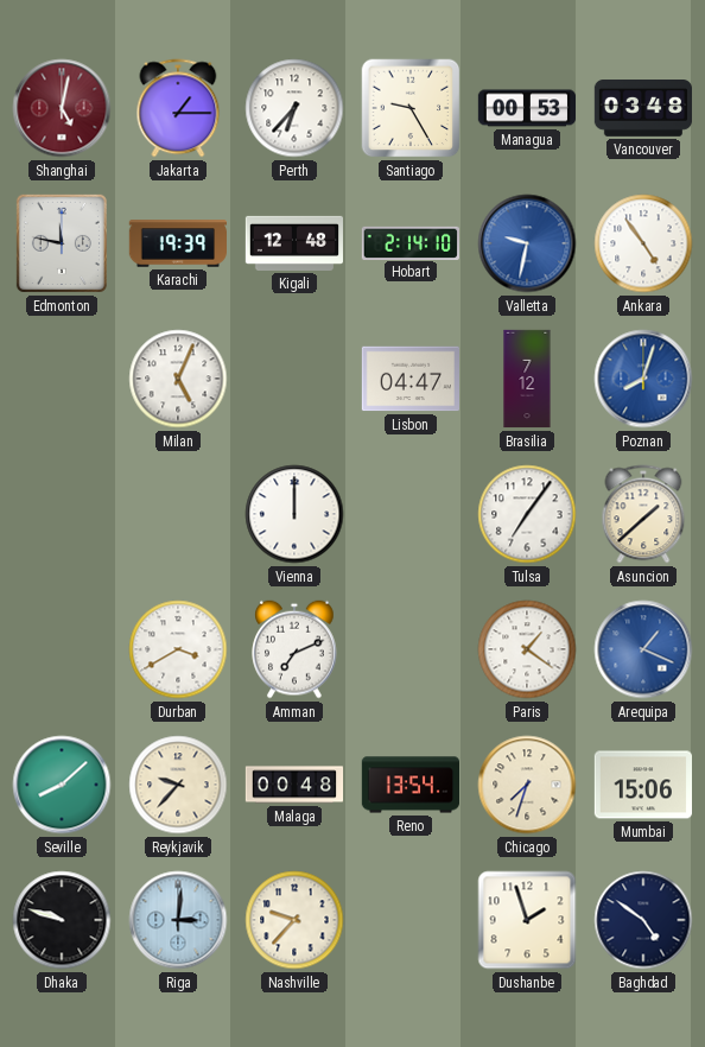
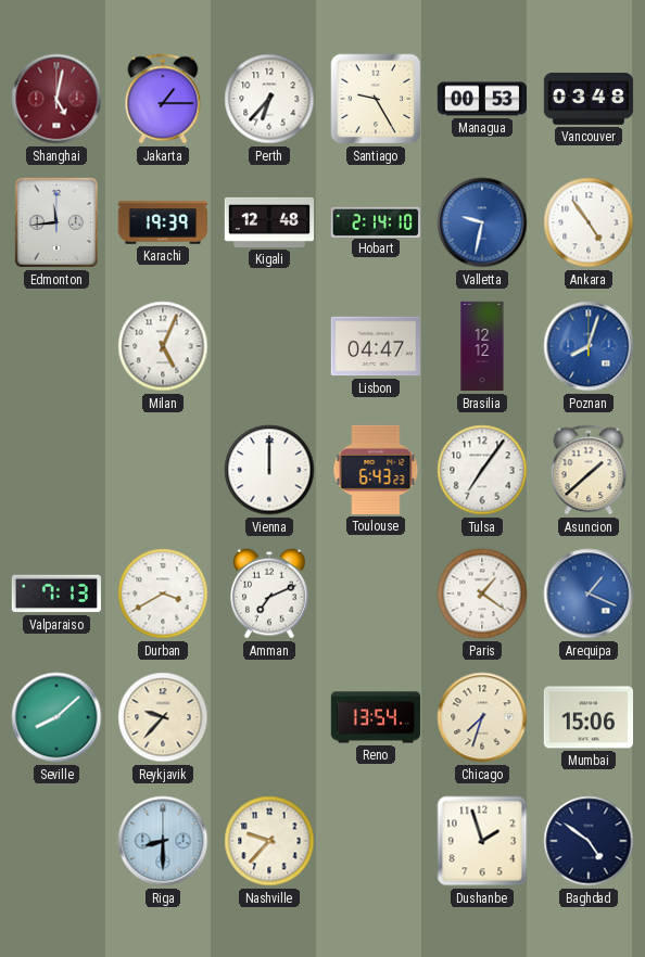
Edmonton: 11:47 -> 11:44 (56, 222)
Brasilia: 7:12 -> 12:12 (482, 346)
Toulouse: none -> 6:43 (376, 470)
Valparaiso: none -> 7:13 (56, 594)
Malaga: 00:48 -> none (294, 785)
Dhaka: 9:48 -> none (62, 920)
Riga: 3:01 -> 8:30 (163, 841)
